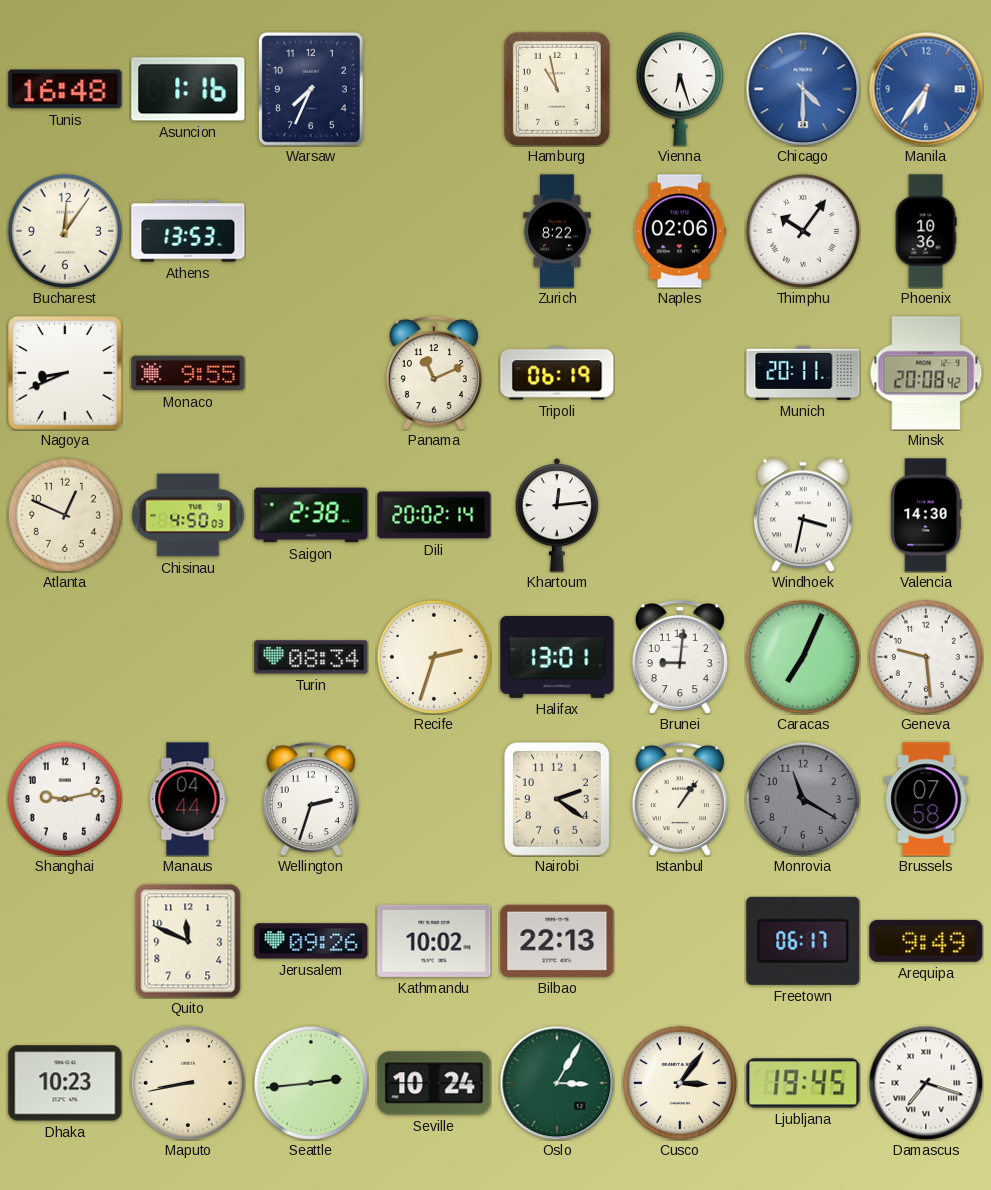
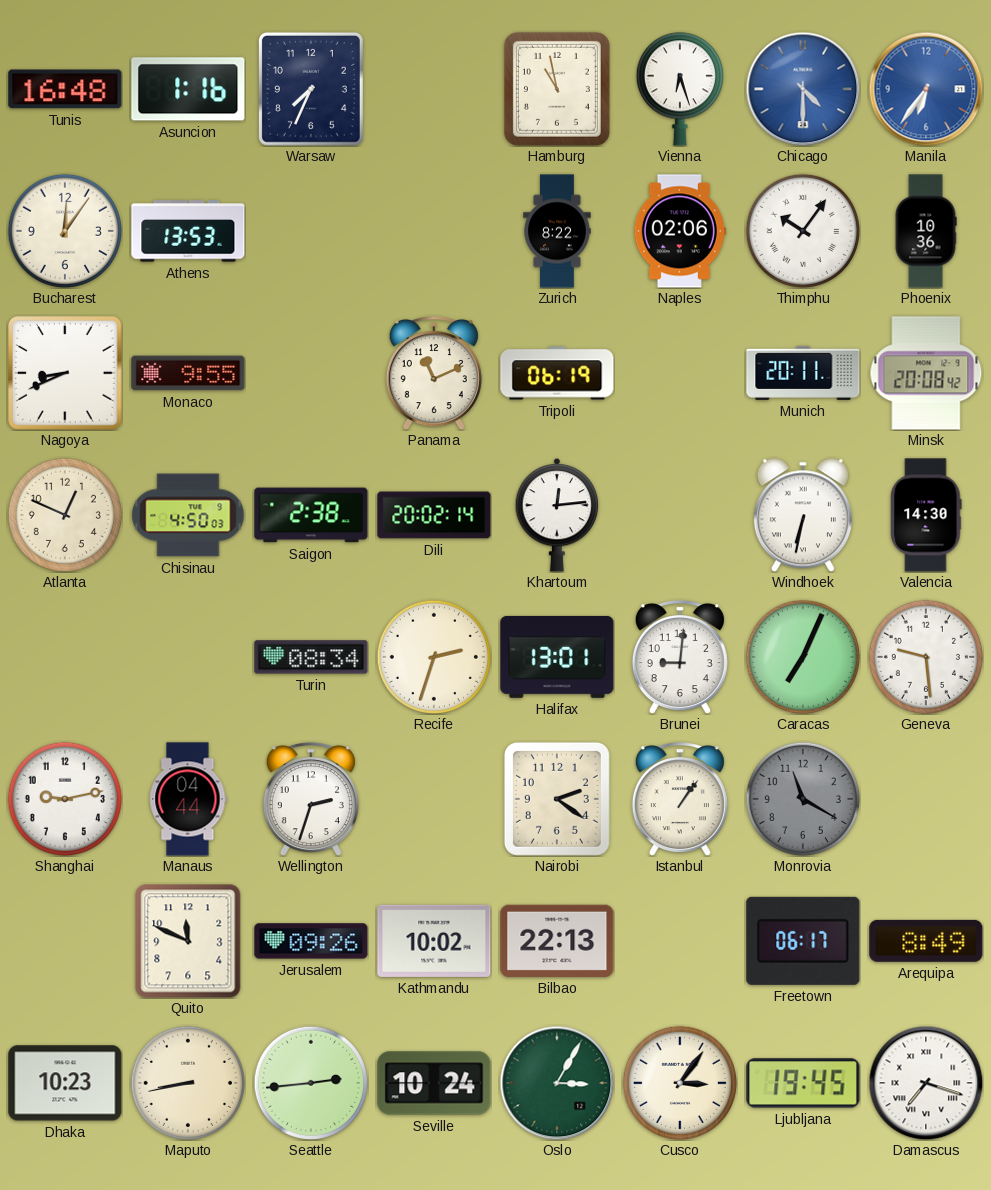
Windhoek: 3:32 -> 6:32 (803, 515)
Brussels: 07:58 -> none (926, 799)
Arequipa: 9:49 -> 8:49 (926, 941)
